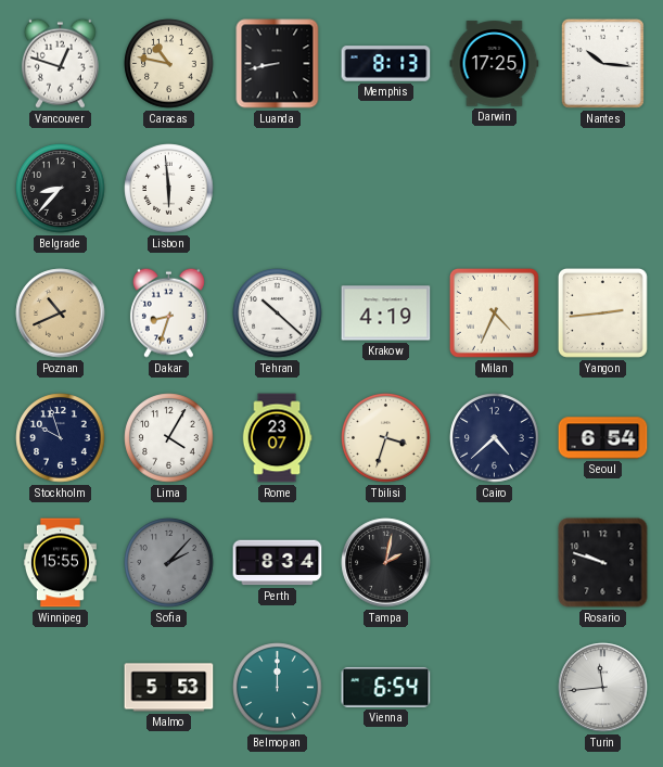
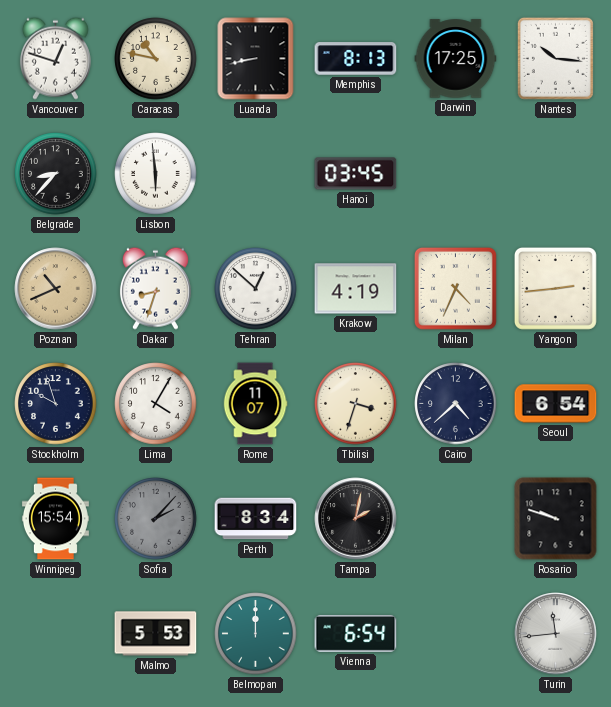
Hanoi: none -> 03:45 (356, 174)
Tehran: 10:22 -> 12:52 (256, 289)
Rome: 23:07 -> 11:07 (255, 404)
Winnipeg: 15:55 -> 15:54 (55, 519)
